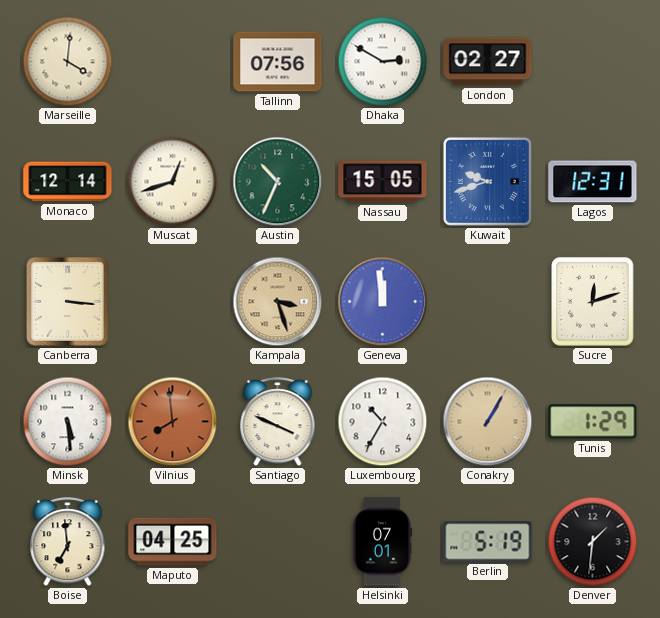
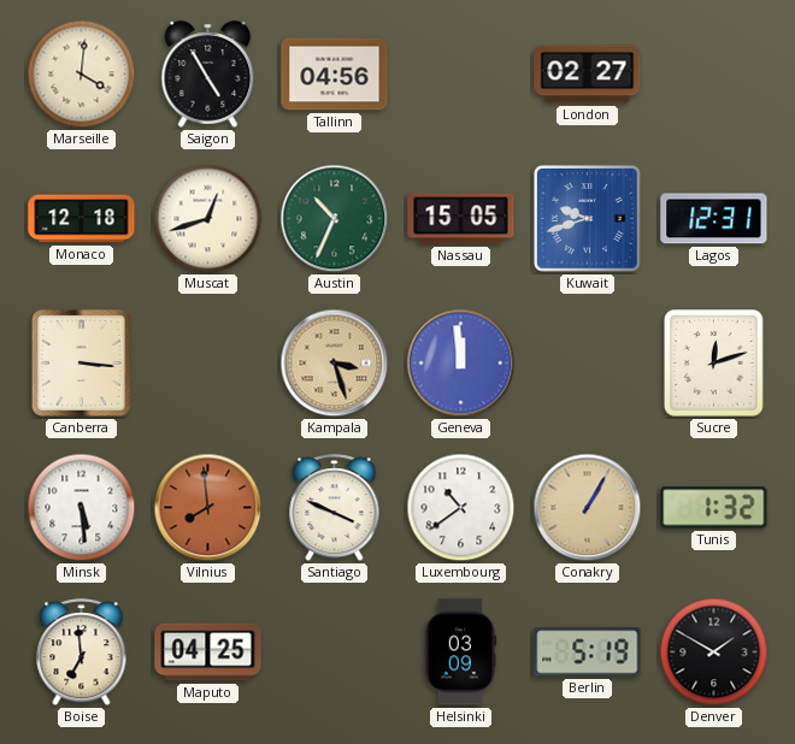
Saigon: none -> 4:55 (208, 75)
Tallinn: 07:56 -> 04:56 (335, 75)
Dhaka: 2:50 -> none (383, 62)
Monaco: 12:14 -> 12:18 (82, 219)
Luxembourg: 10:35 -> 10:39 (461, 508)
Tunis: 1:29 -> 1:32 (714, 508)
Helsinki: 07:01 -> 03:09 (461, 653)
Denver: 1:31 -> 1:50 (714, 653)
